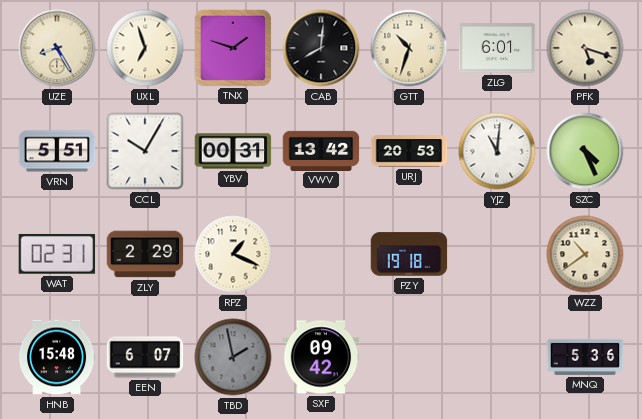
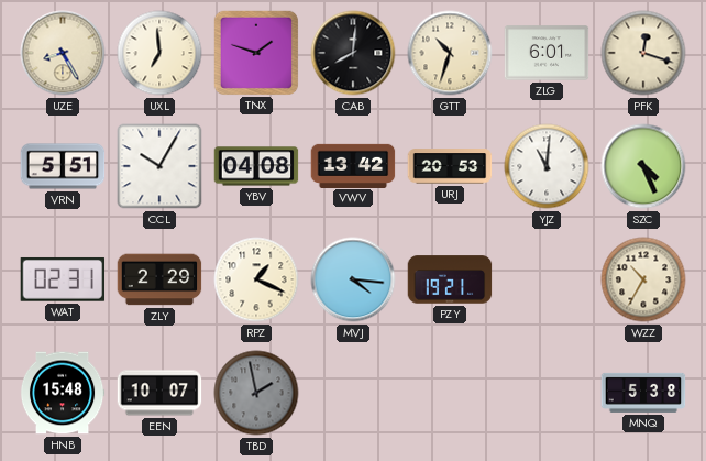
UXL: 6:57 -> 6:59 (159, 53)
PFK: 5:18 -> 12:18 (643, 53)
YBV: 00:31 -> 04:08 (256, 166)
MVJ: none -> 4:16 (353, 279)
PZY: 19:18 -> 19:21 (450, 279)
WZZ: 10:39 -> 10:35 (643, 279)
EEN: 6:07 -> 10:07 (159, 393)
SXF: 09:42 -> none (321, 357)
MNQ: 5:36 -> 5:38 (643, 393)
